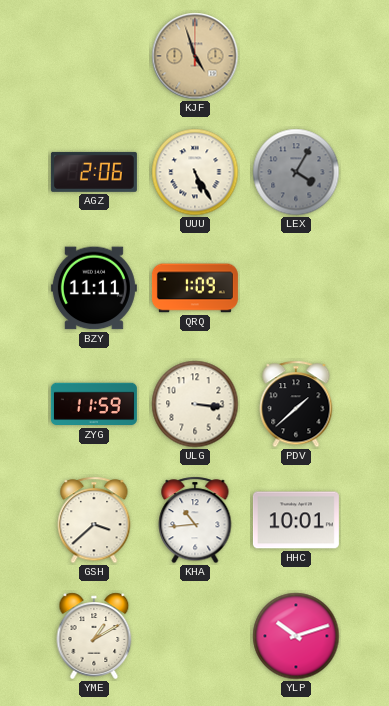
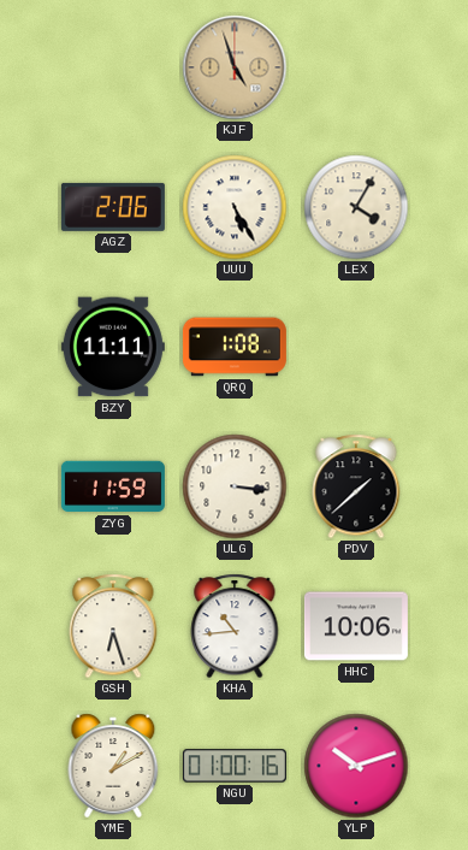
LEX dial: grey -> cream (356, 207)
QRQ: 1:09 -> 1:08 (235, 347)
GSH: 3:38 -> 6:27 (113, 626)
HHC: 10:01 -> 10:06 (356, 626)
NGU: none -> 01:00 (235, 766)
